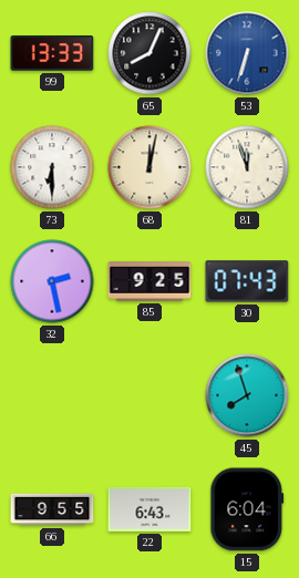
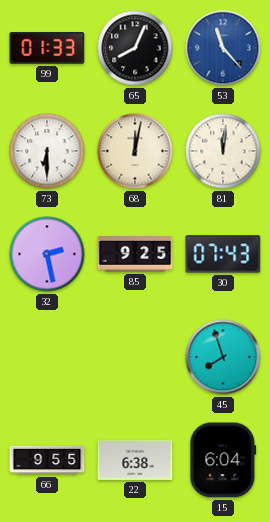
99: 13:33 -> 01:33 (47, 48)
53: 6:33 -> 11:23 (223, 48)
81: 11:57 -> 12:01 (223, 151)
22: 6:43 -> 6:38 (135, 460)
